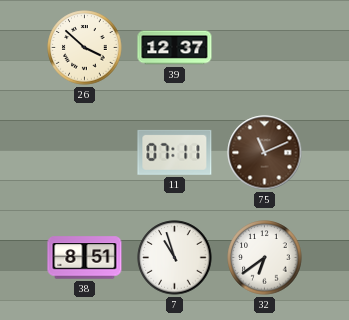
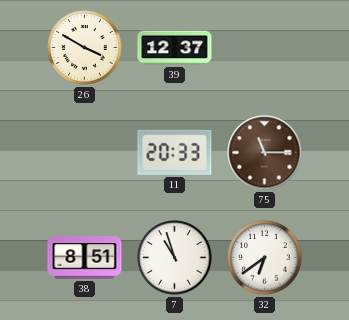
26: 3:52 -> 3:50 (85, 48)
11: 07:11 -> 20:33 (175, 152)
75: 11:11 -> 11:15 (265, 153)
